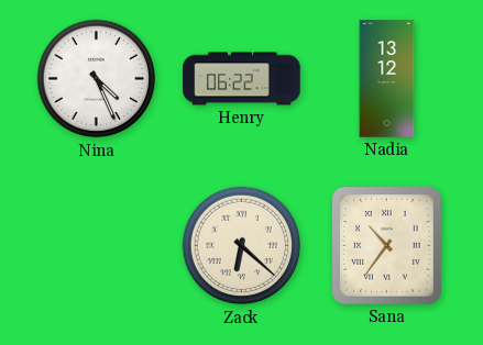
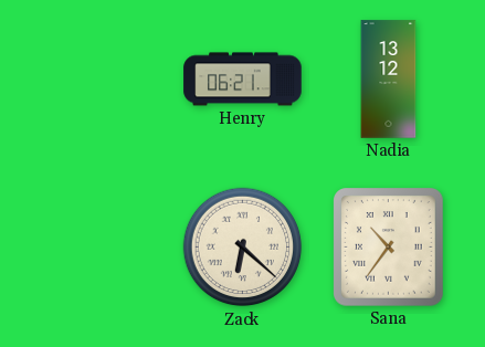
Nina: 4:26 -> none (97, 79)
Henry: 06:22 -> 06:21 (243, 80)
